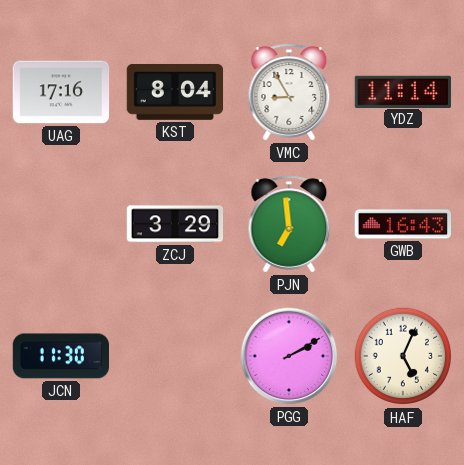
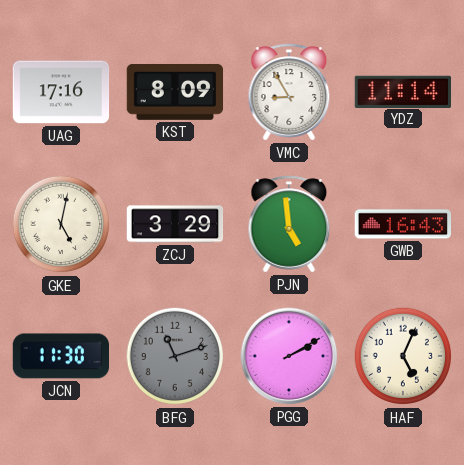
KST: 8:04 -> 8:09 (175, 92)
GKE: none -> 5:02 (61, 224)
PJN: 6:59 -> 4:59 (289, 224)
BFG: none -> 11:12 (175, 356)
